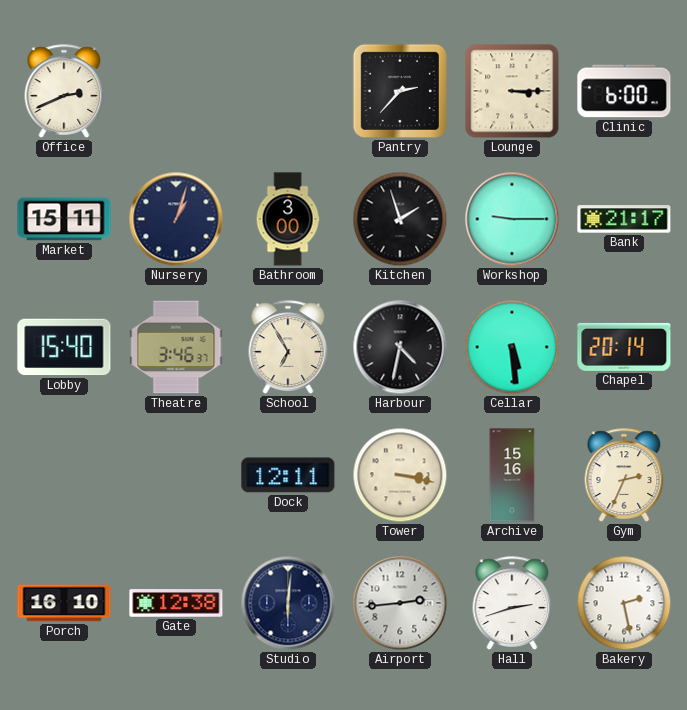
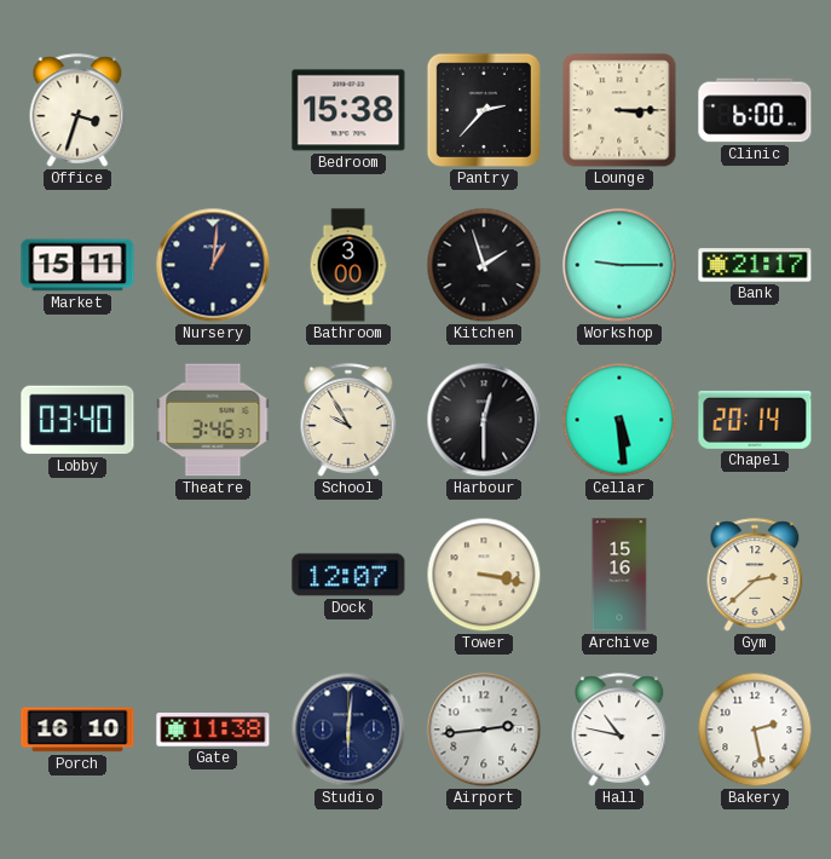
Office: 2:41 -> 3:33 (77, 110)
Bedroom: none -> 15:38 (348, 110)
Nursery: 1:03 -> 1:01 (213, 265)
Lobby: 15:40 -> 03:40 (77, 420)
School: 6:55 -> 9:55 (348, 420)
Harbour: 4:32 -> 12:30 (484, 420)
Dock: 12:11 -> 12:07 (348, 575)
Gym: 2:34 -> 2:38 (755, 575)
Gate: 12:38 -> 11:38 (213, 730)
Hall: 2:42 -> 10:47 (619, 730)
